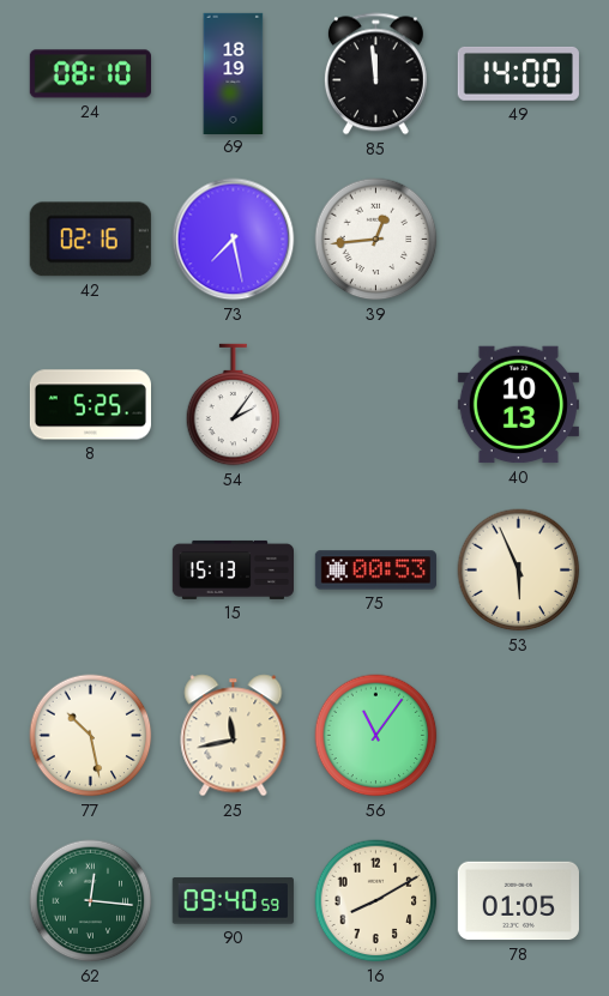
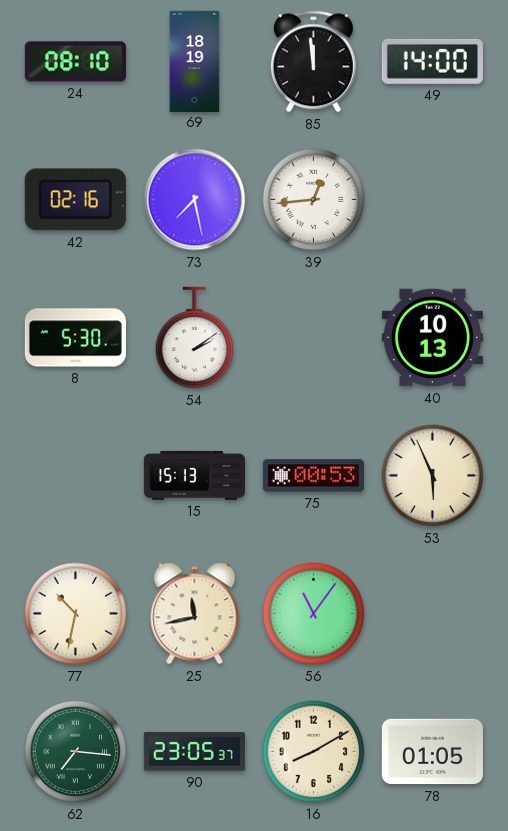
8: 5:25 -> 5:30 (75, 338)
54: 2:06 -> 2:09 (195, 338)
77: 10:28 -> 10:32 (76, 614)
62: 12:16 -> 7:16 (76, 752)
90: 09:40 -> 23:05 (194, 752)
